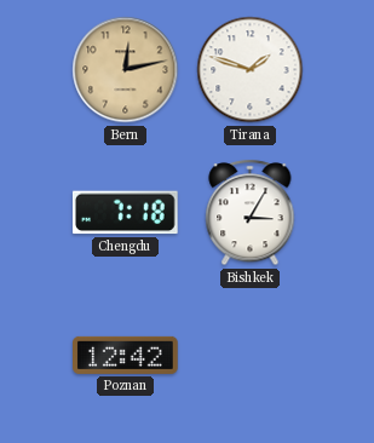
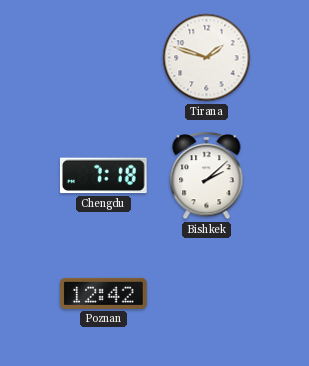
Bern: 12:13 -> none (126, 70)
Bishkek: 3:05 -> 2:08 (207, 176)
